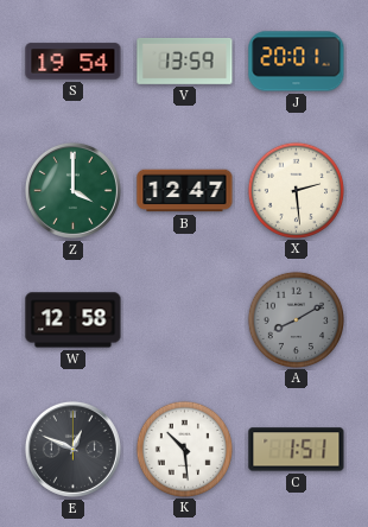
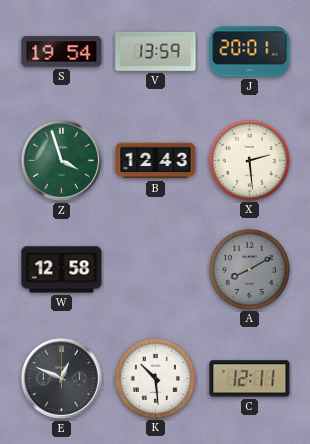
Z: 4:00 -> 3:57 (61, 160)
B: 12:47 -> 12:43 (156, 161)
C: 1:51 -> 12:11 (250, 379)
